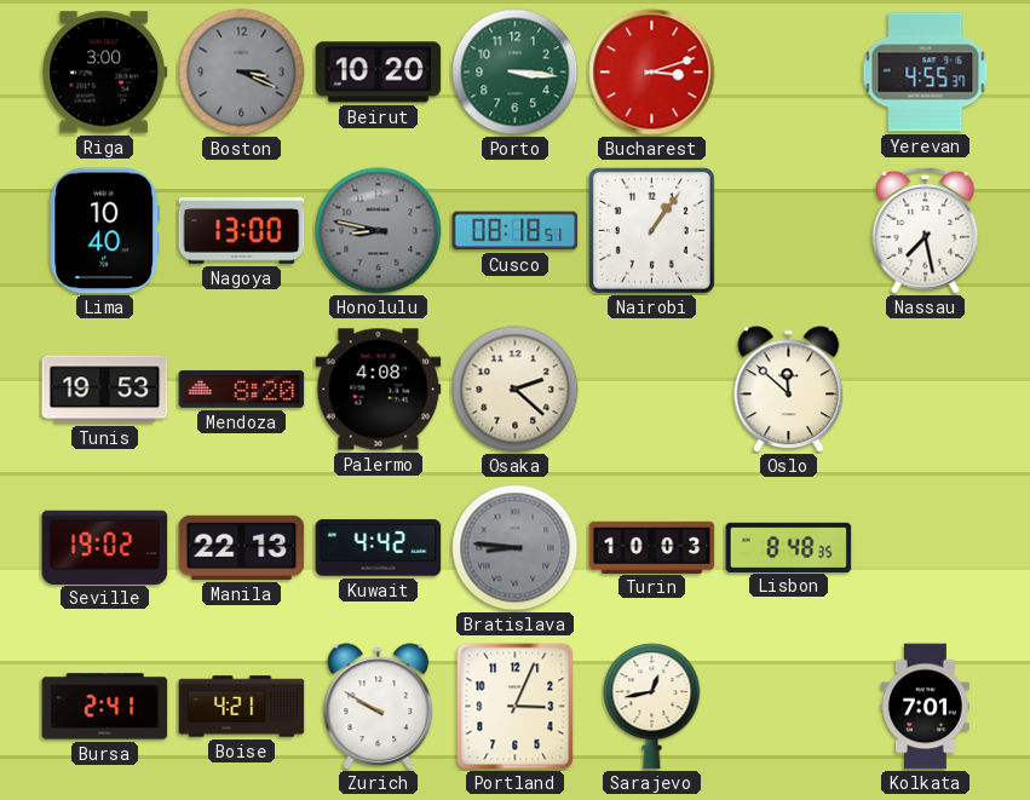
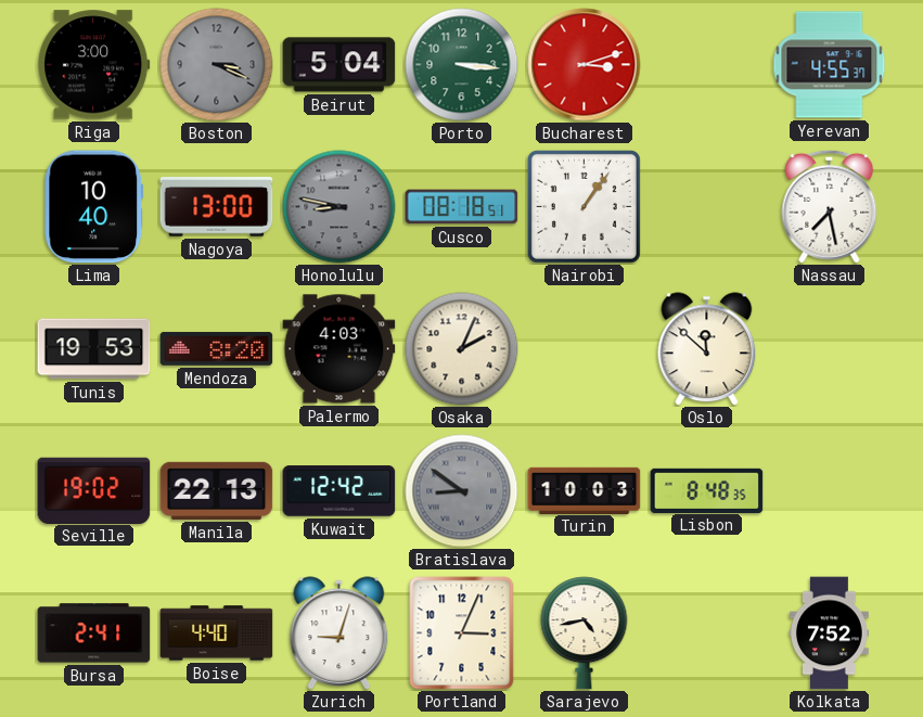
Beirut: 10:20 -> 5:04 (339, 65)
Palermo: 4:08 -> 4:03 (339, 349)
Osaka: 2:22 -> 2:04 (462, 349)
Kuwait: 4:42 -> 12:42 (339, 491)
Bratislava: 8:46 -> 8:51 (462, 491)
Boise: 4:21 -> 4:40 (217, 633)
Zurich: 9:50 -> 9:03 (339, 633)
Sarajevo: 12:43 -> 4:43 (585, 633)
Kolkata: 7:01 -> 7:52 (830, 633)
